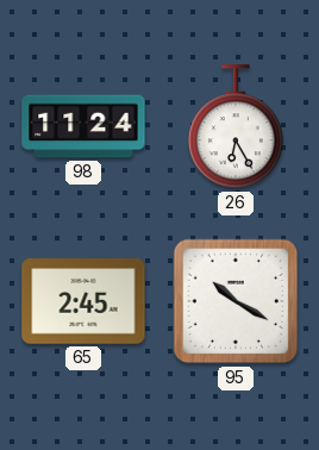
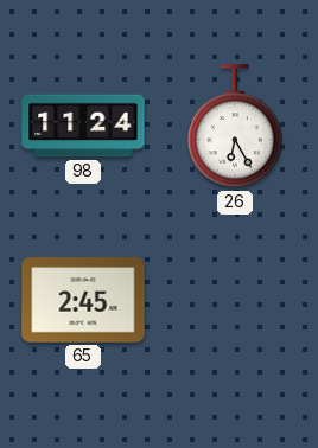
95: 10:20 -> none (236, 301)
